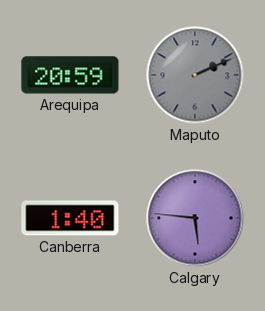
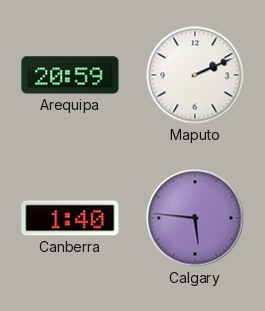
Maputo dial: grey -> white (195, 75)
